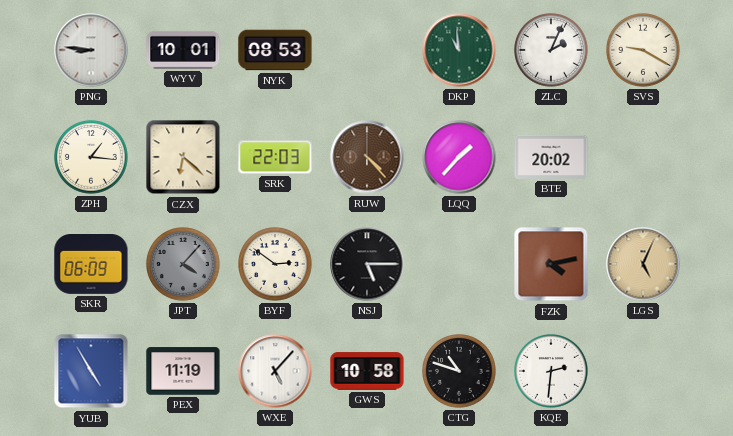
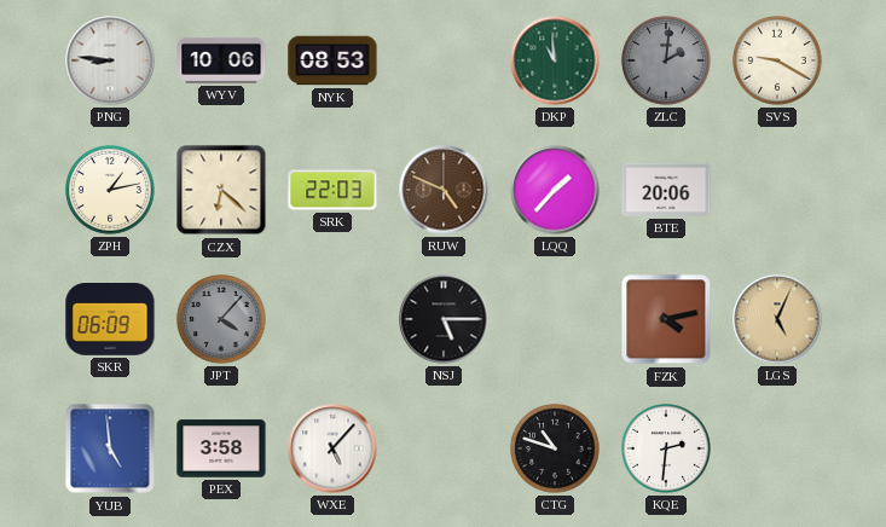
WYV: 10:01 -> 10:06 (221, 60)
ZLC: 2:04 -> 2:01 (667, 62)
ZLC dial: white -> grey (667, 62)
ZPH: 1:16 -> 1:13 (111, 191)
RUW: 4:23 -> 4:49 (444, 190)
BTE: 20:02 -> 20:06 (666, 190)
BYF: 2:51 -> none (276, 265)
YUB: 4:55 -> 4:59 (110, 448)
PEX: 11:19 -> 3:58 (221, 448)
GWS: 10:58 -> none (367, 371)
